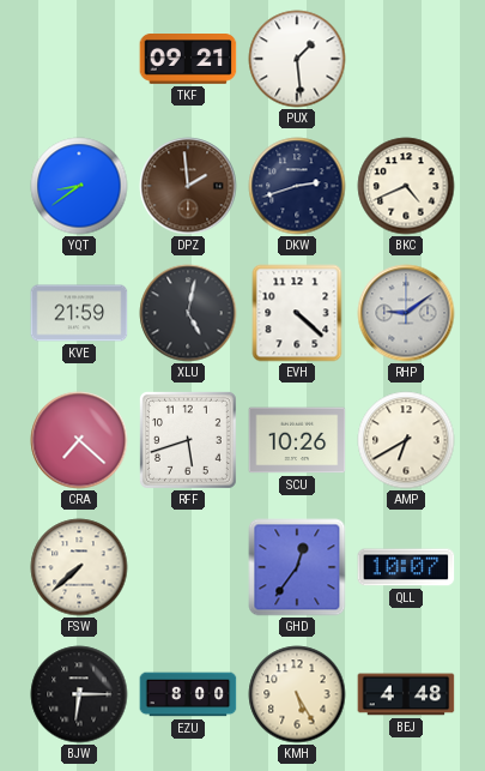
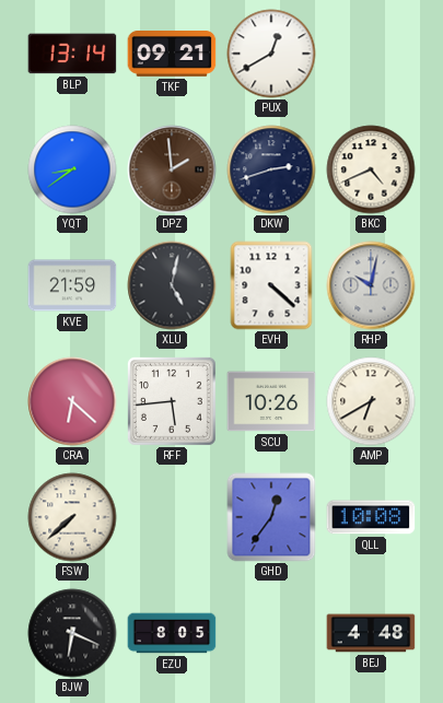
BLP: none -> 13:14 (72, 54)
PUX: 1:29 -> 12:40 (271, 54)
RHP: 9:09 -> 10:02 (371, 285)
CRA: 7:22 -> 6:22 (72, 401)
RFF: 5:42 -> 5:44 (172, 401)
QLL: 10:07 -> 10:08 (371, 517)
BJW: 6:15 -> 6:19 (72, 633)
EZU: 8:00 -> 8:05 (172, 633)
KMH: 5:25 -> none (297, 694)
